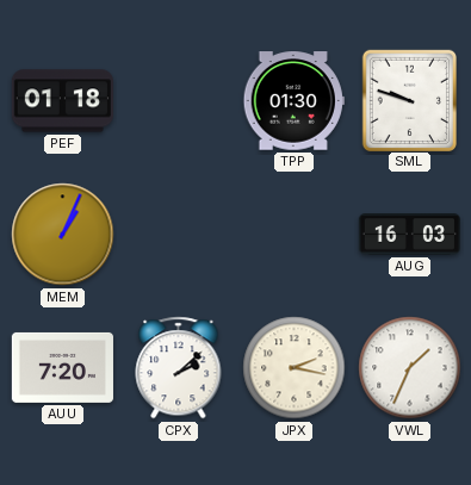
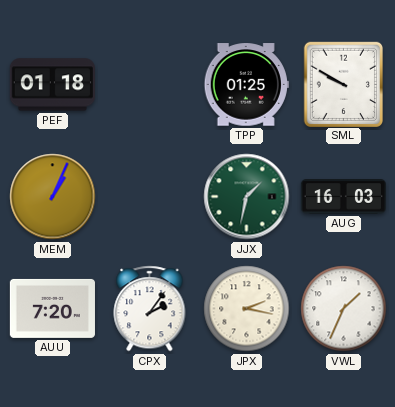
TPP: 01:30 -> 01:25 (246, 85)
SML: 9:48 -> 9:50 (343, 84)
JJX: none -> 1:32 (247, 197)
CPX: 2:08 -> 2:06 (150, 309)
